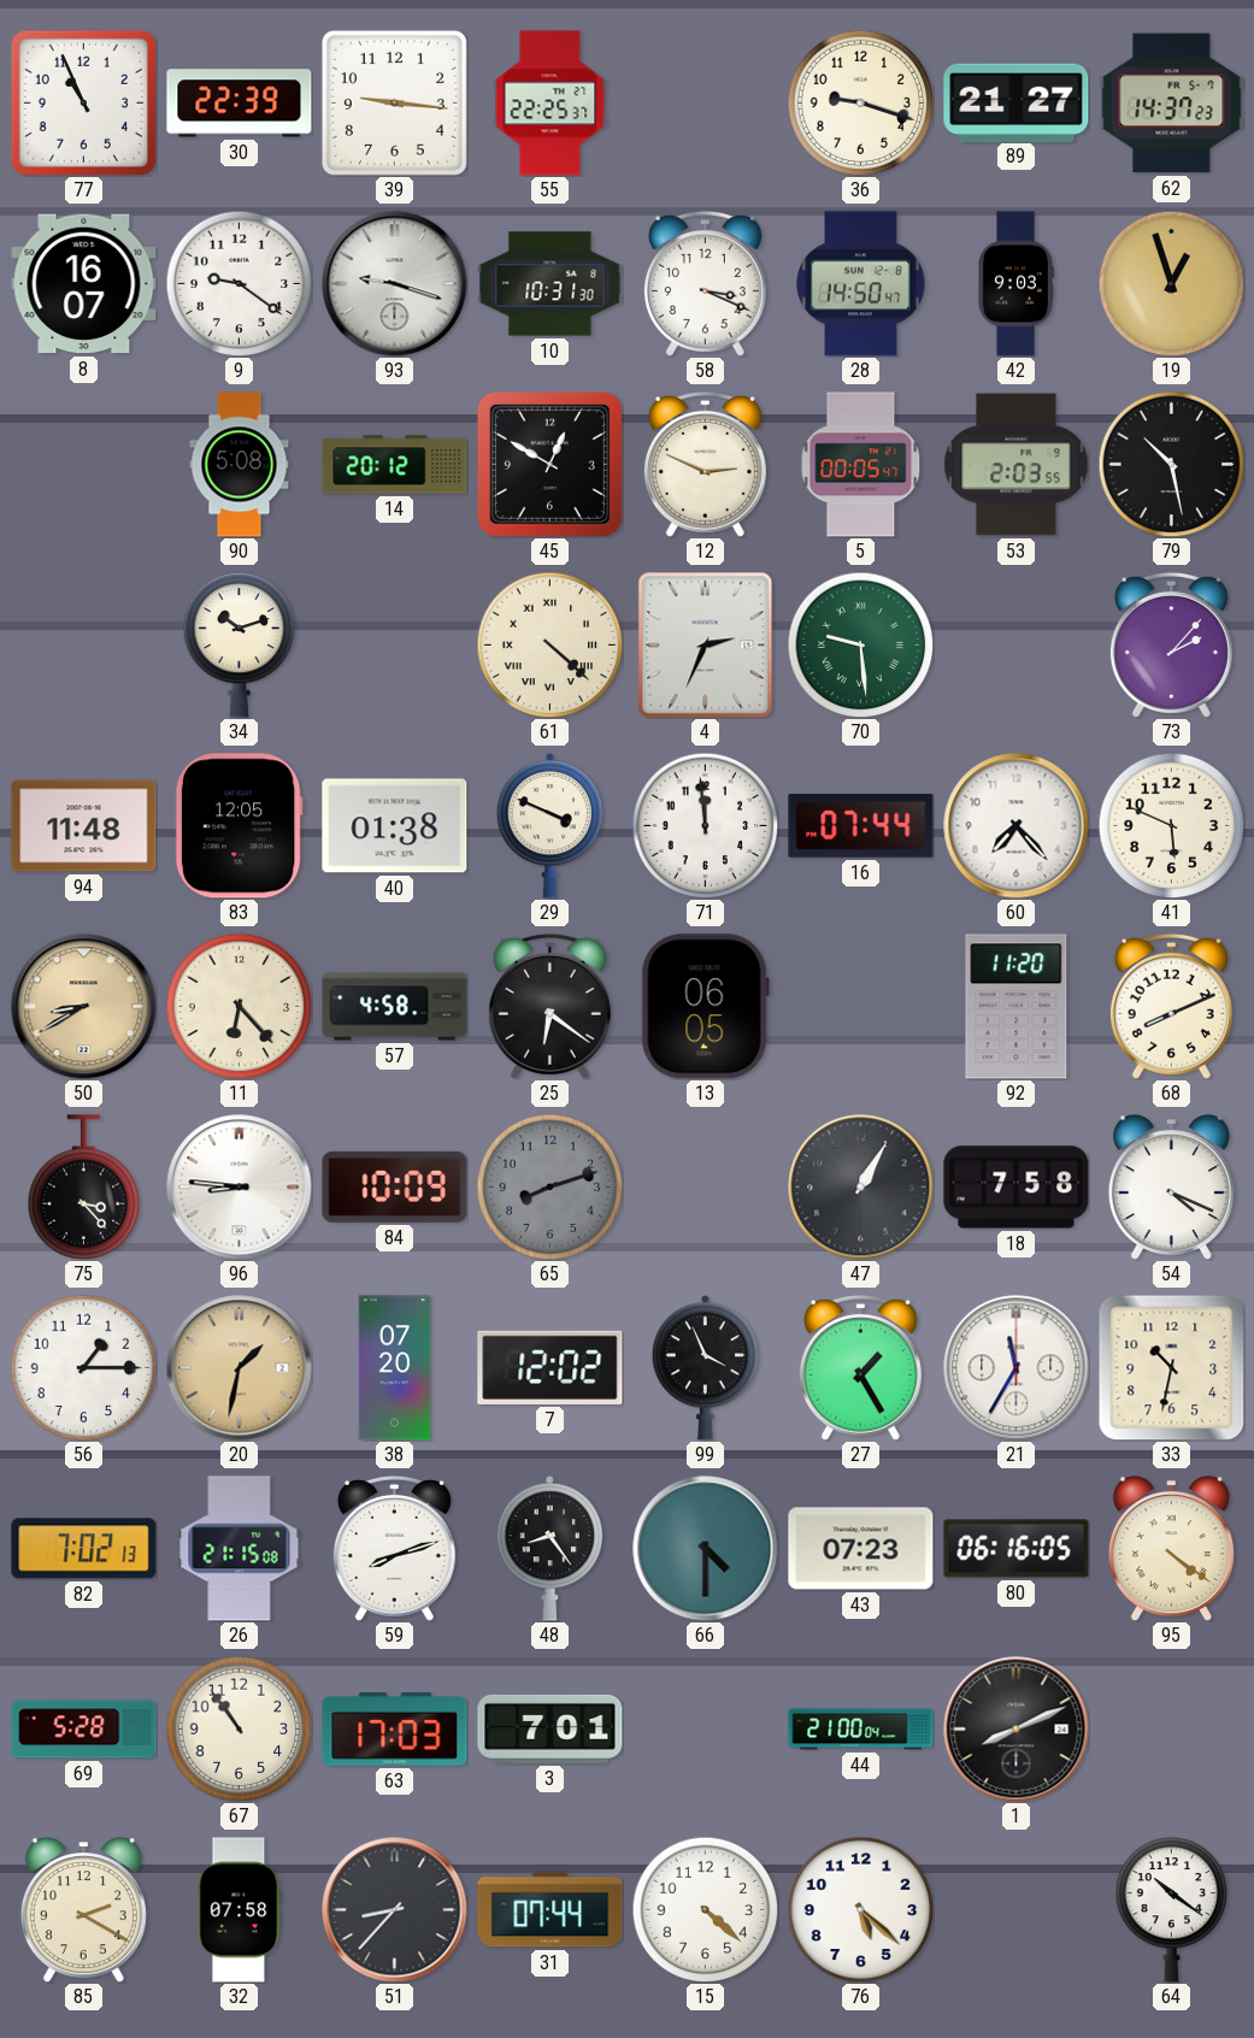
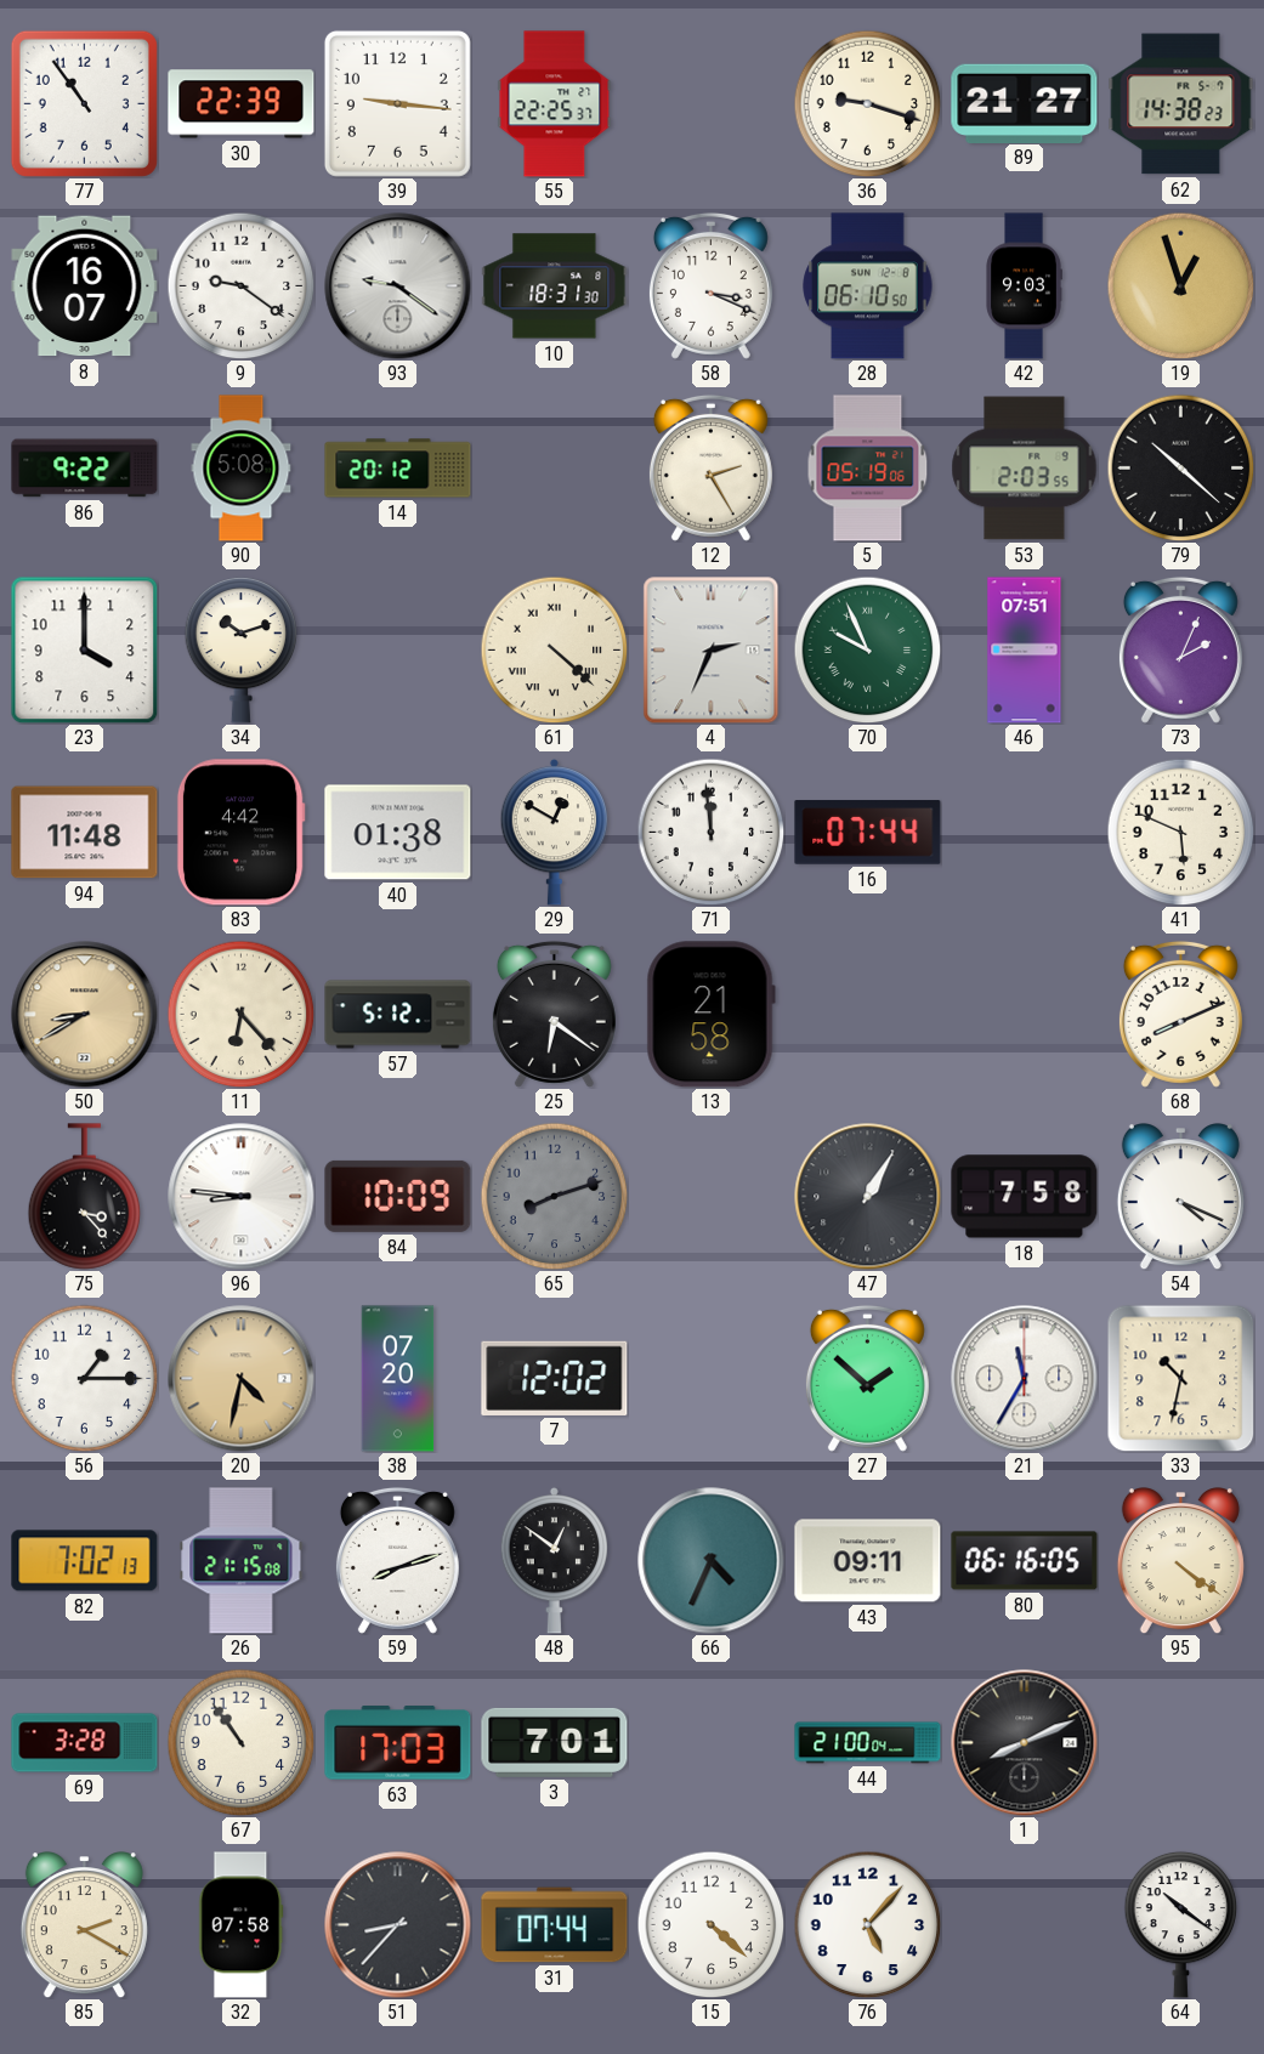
77: 10:56 -> 10:54 (84, 103)
62: 14:37 -> 14:38 (1181, 104)
93: 9:18 -> 9:21 (398, 286)
10: 10:31 -> 18:31 (555, 286)
28: 14:50 -> 06:10 (868, 286)
86: none -> 9:22 (85, 469)
45: 12:50 -> none (549, 464)
12: 2:49 -> 2:25 (710, 467)
5: 00:05 -> 05:19 (868, 469)
79: 10:28 -> 10:22 (1180, 467)
23: none -> 4:00 (84, 649)
70: 9:29 -> 9:56 (867, 649)
46: none -> 07:51 (1025, 651)
73: 2:07 -> 2:04 (1180, 649)
83: 12:05 -> 4:42 (240, 833)
29: 3:49 -> 12:50 (555, 832)
60: 7:23 -> none (1017, 826)
57: 4:58 -> 5:12 (398, 1015)
13: 06:05 -> 21:58 (710, 1015)
92: 11:20 -> none (1017, 1007)
20: 1:32 -> 4:32 (242, 1379)
99: 3:56 -> none (706, 1367)
27: 1:25 -> 1:52 (867, 1378)
48: 8:24 -> 12:51 (555, 1560)
66: 4:30 -> 4:34 (712, 1561)
43: 07:23 -> 09:11 (868, 1561)
69: 5:28 -> 3:28 (85, 1743)
76: 5:22 -> 5:07 (867, 1924)
